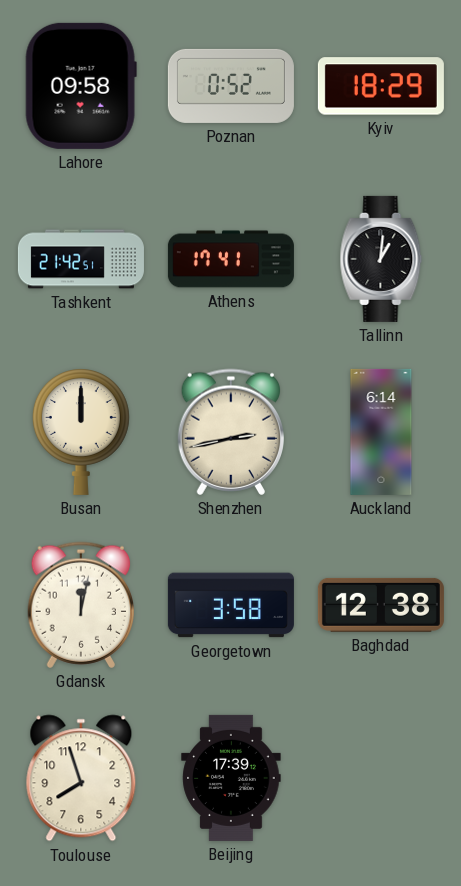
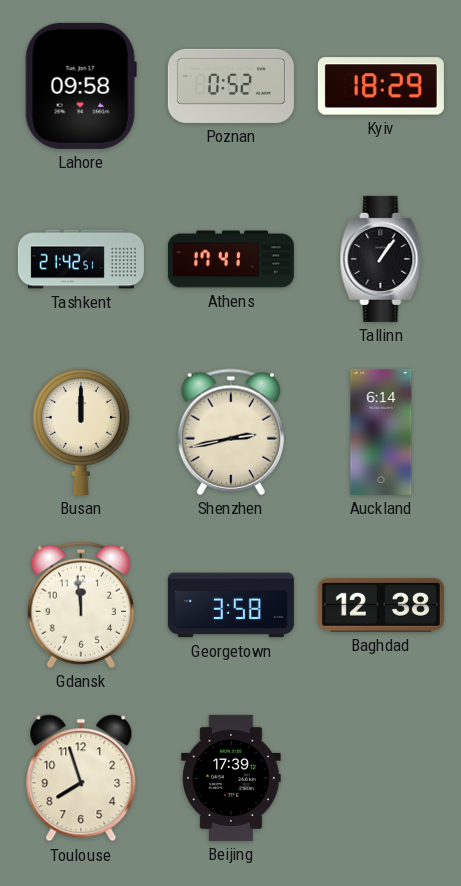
Tallinn: 1:01 -> 1:06 (381, 259)
Gdansk: 12:02 -> 11:59 (80, 605)
